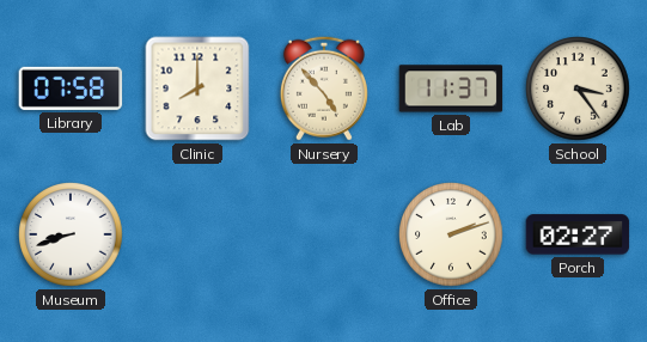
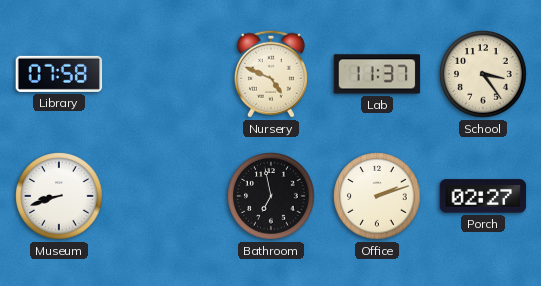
Clinic: 8:00 -> none (197, 88)
Nursery: 4:53 -> 4:49 (271, 74)
Bathroom: none -> 6:58 (271, 196)
